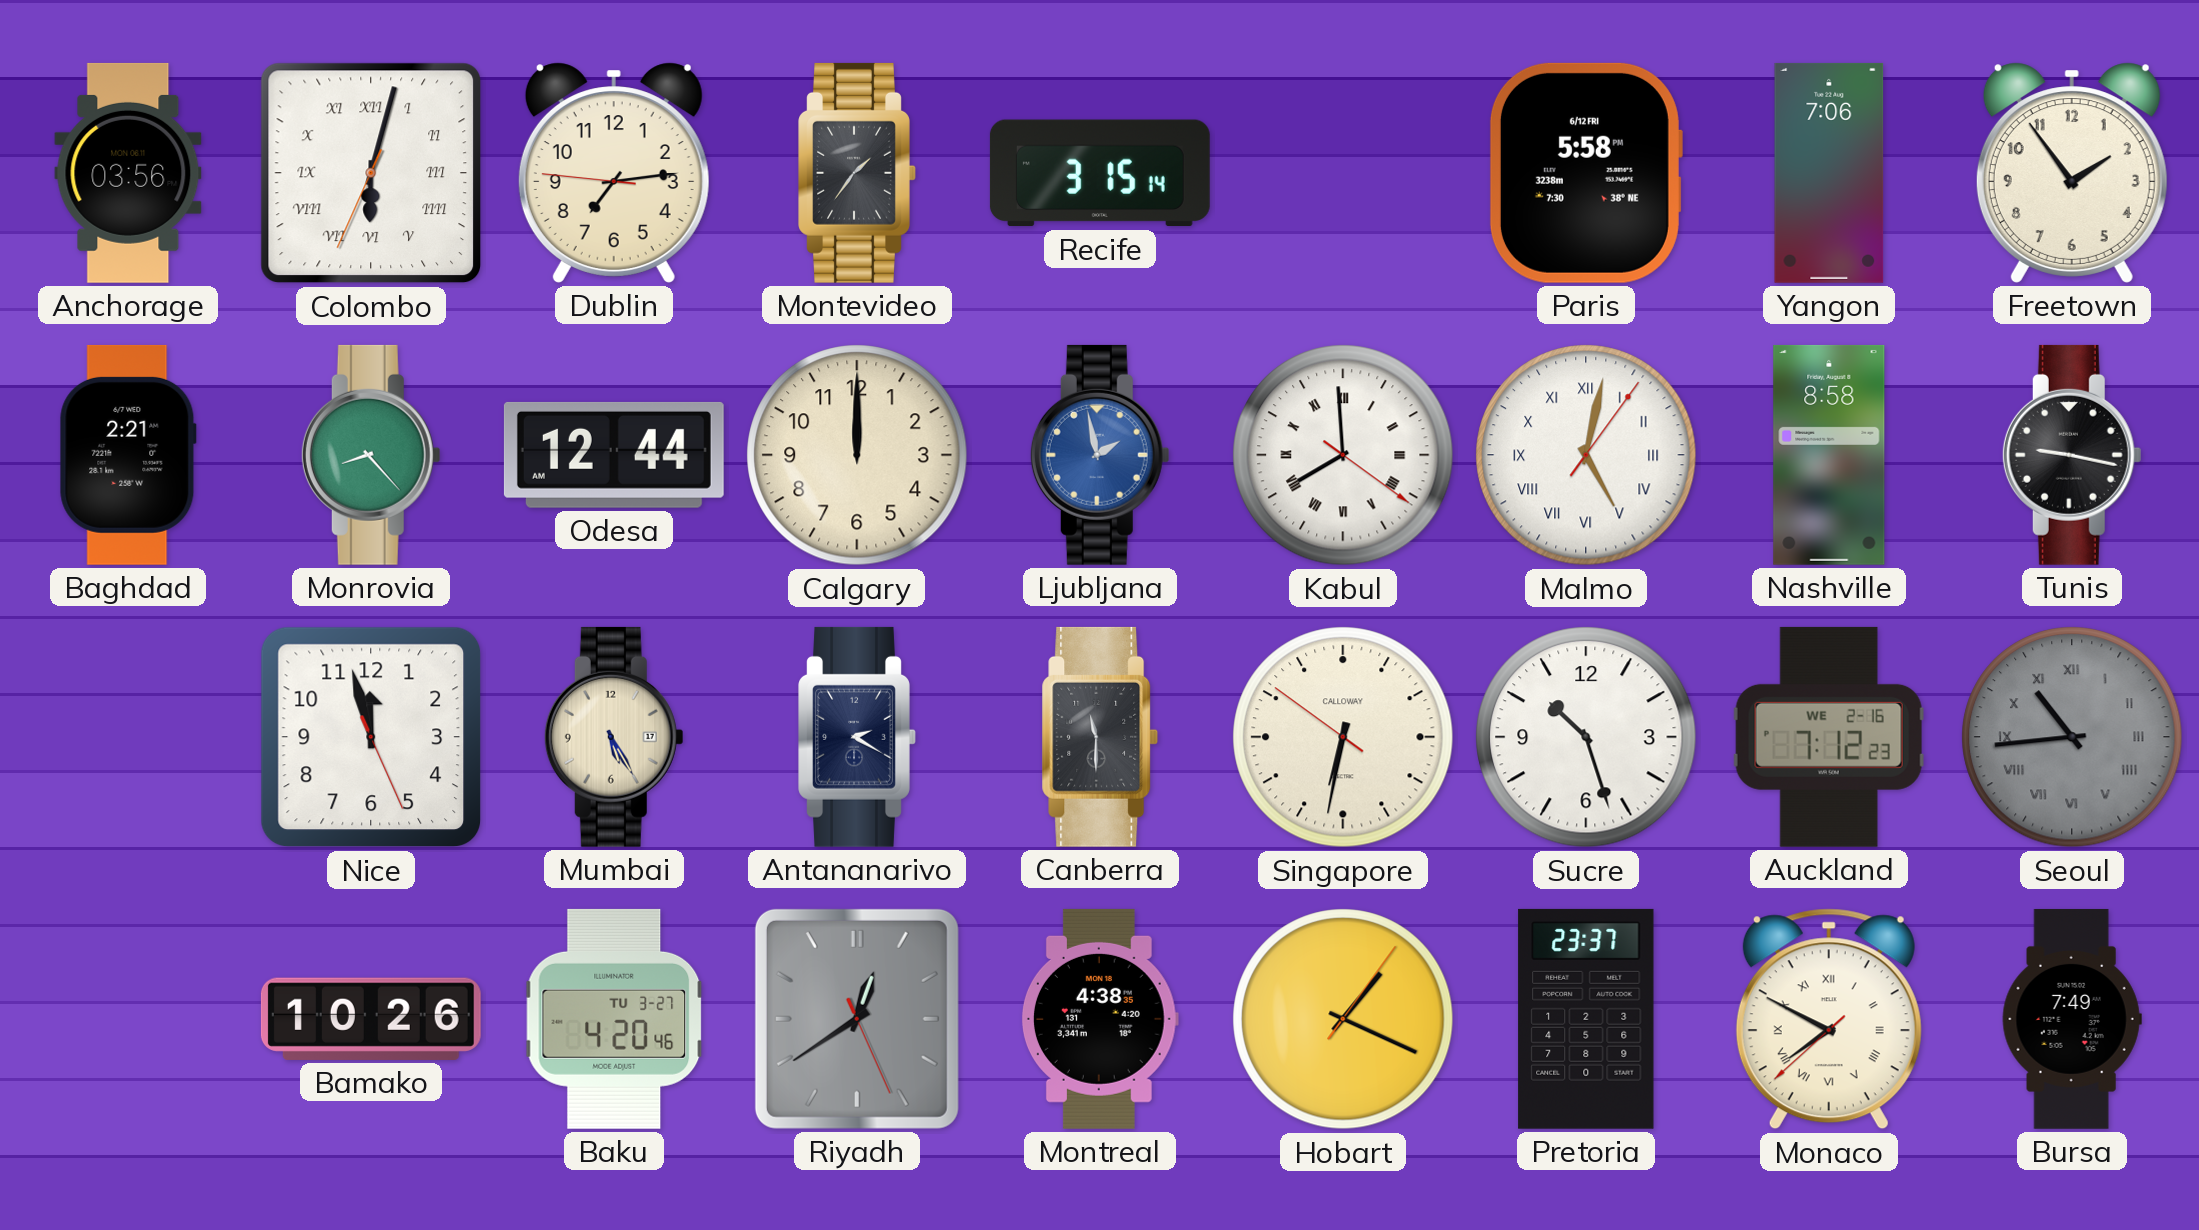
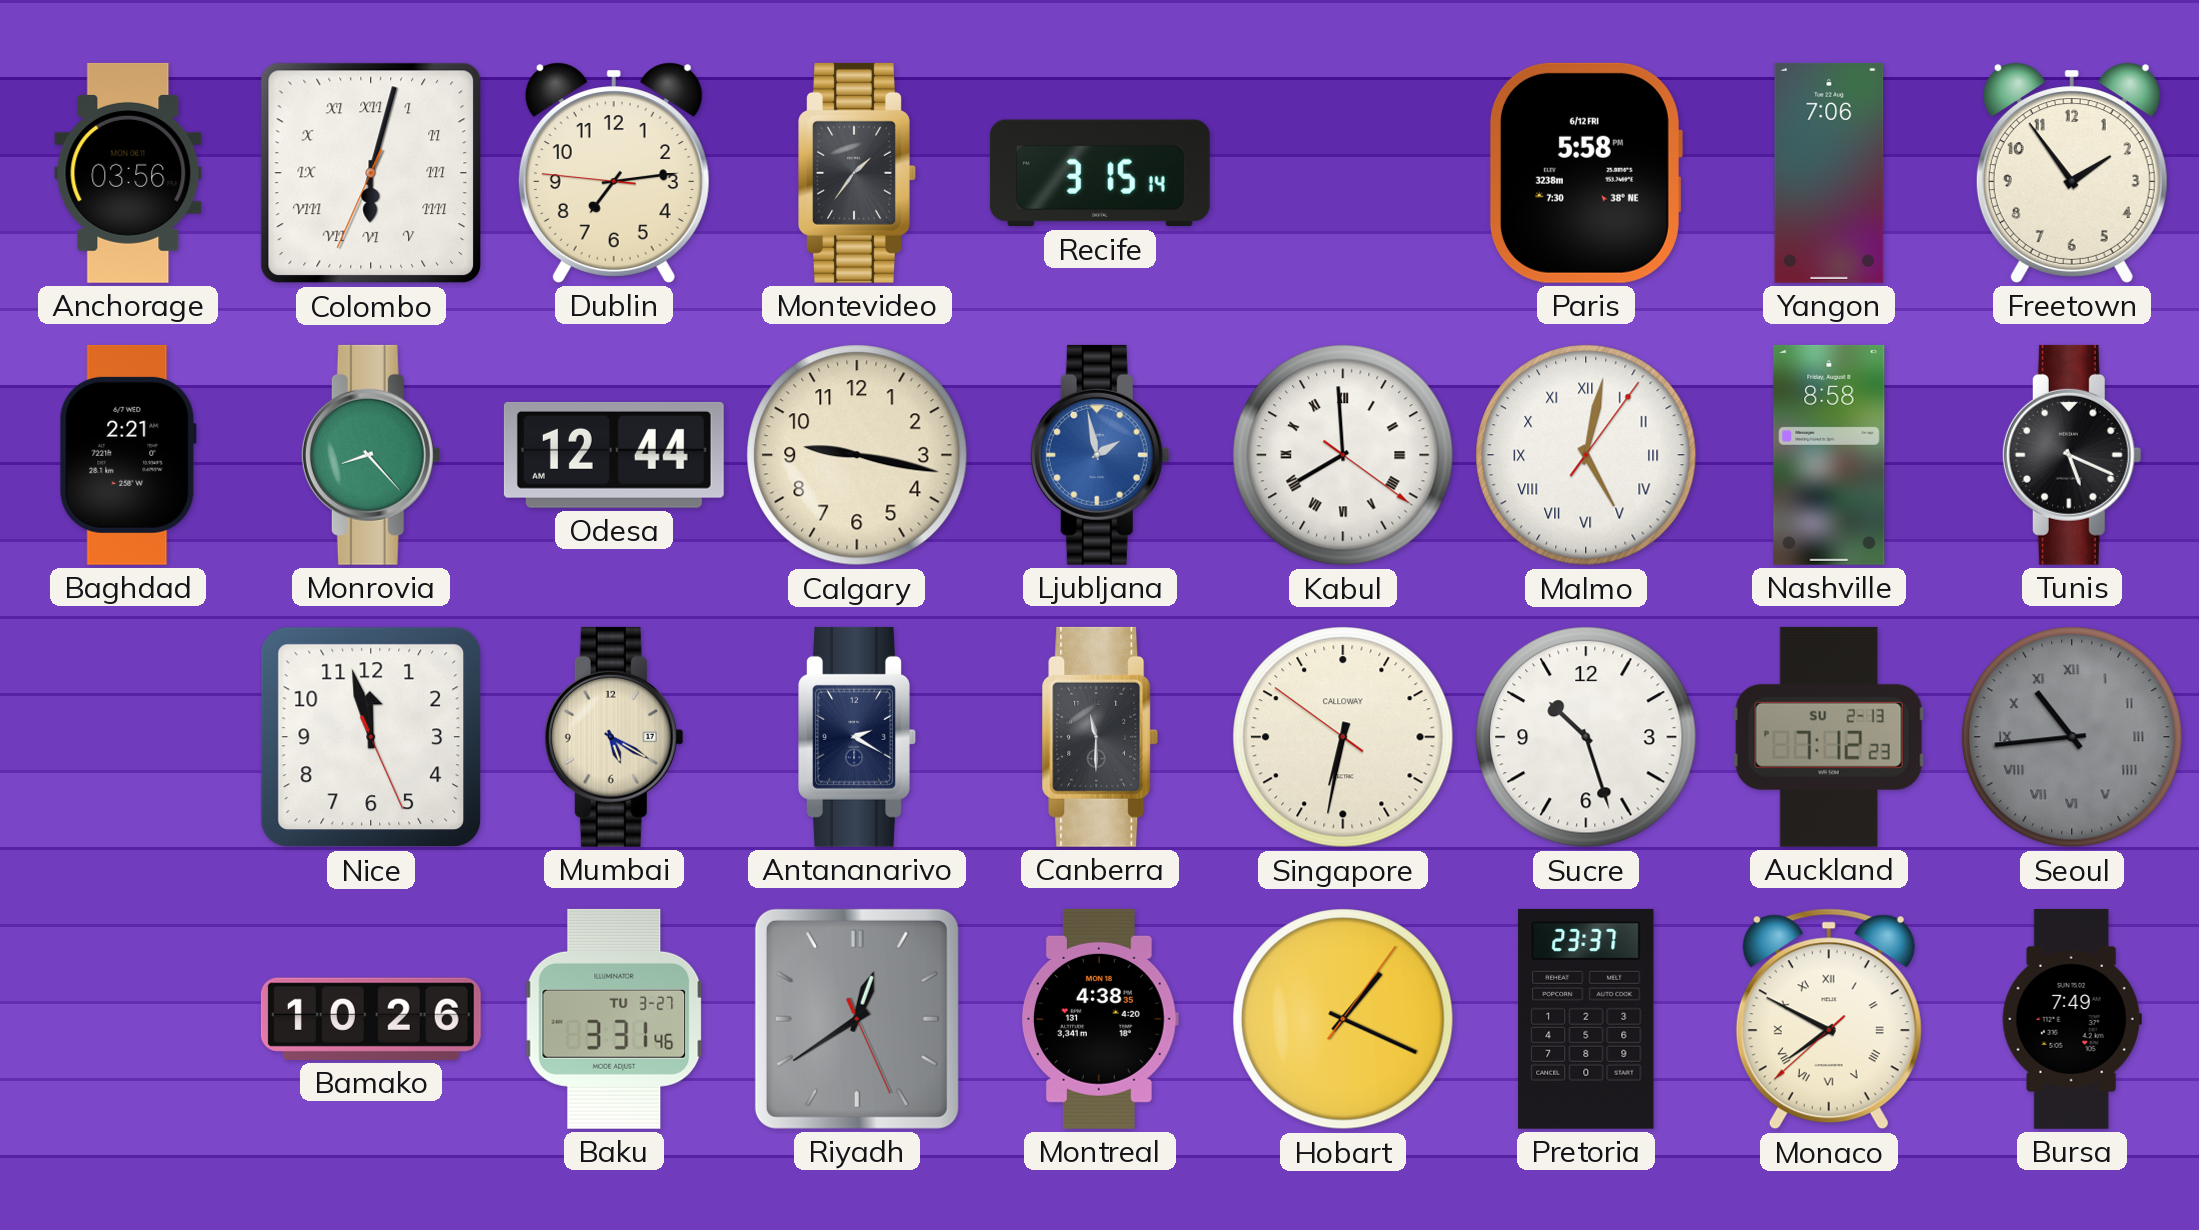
Calgary: 12:00 -> 9:17 (857, 455)
Tunis: 9:17 -> 5:19 (2072, 455)
Mumbai: 5:25 -> 5:20 (614, 737)
Auckland date: WE 2-16 -> SU 2-13 (1829, 737)
Baku: 4:20 -> 3:31 (614, 1019)
